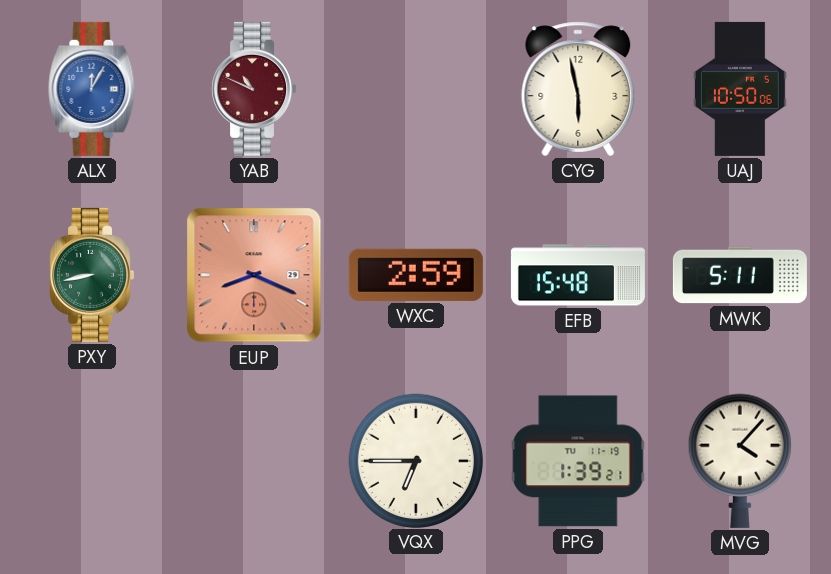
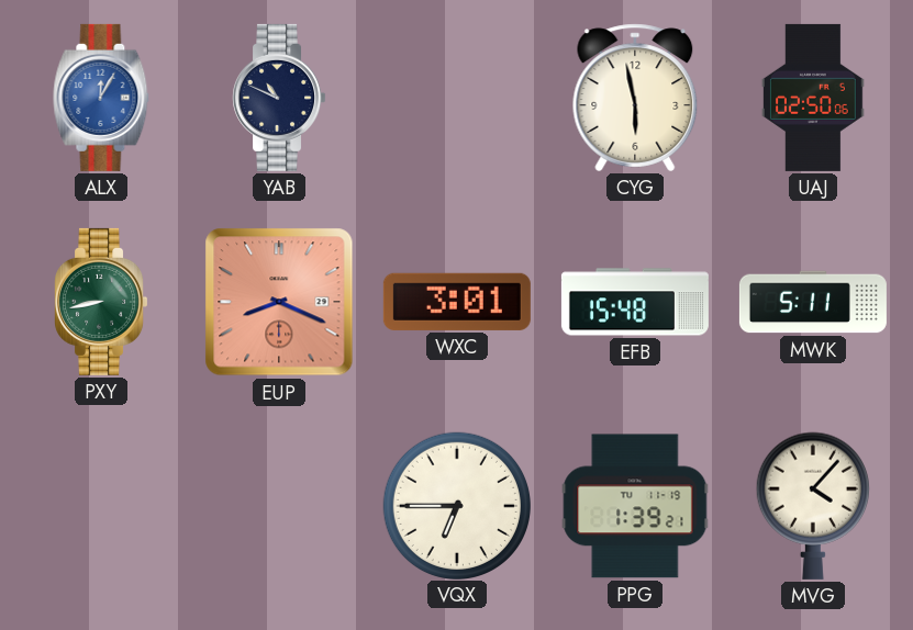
YAB dial: burgundy -> navy (279, 98)
UAJ: 10:50 -> 02:50 (813, 98)
WXC: 2:59 -> 3:01 (457, 302)
